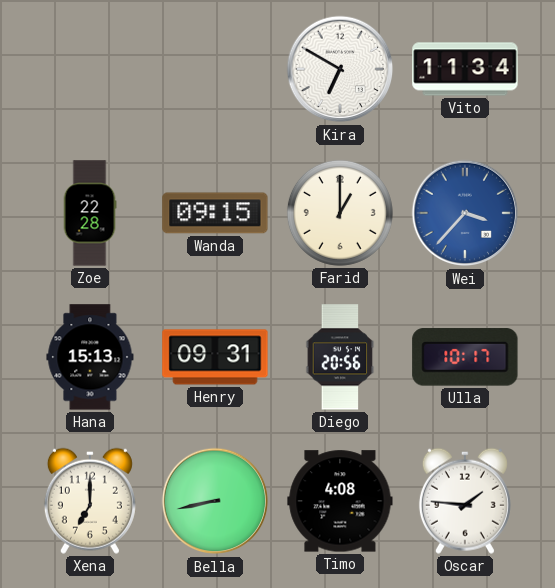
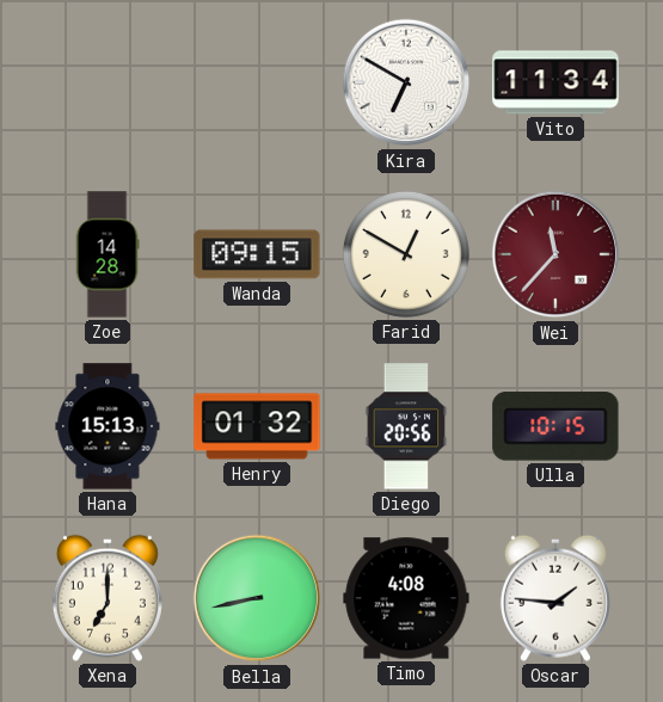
Zoe: 22:28 -> 14:28 (108, 254)
Farid: 1:00 -> 12:50 (406, 254)
Wei: 3:37 -> 11:37 (555, 254)
Wei dial: blue -> burgundy (555, 254)
Henry: 09:31 -> 01:32 (257, 426)
Ulla: 10:17 -> 10:15 (555, 426)
